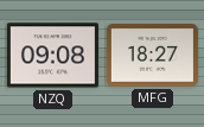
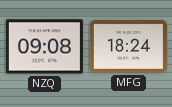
MFG: 18:27 -> 18:24 (128, 47)
